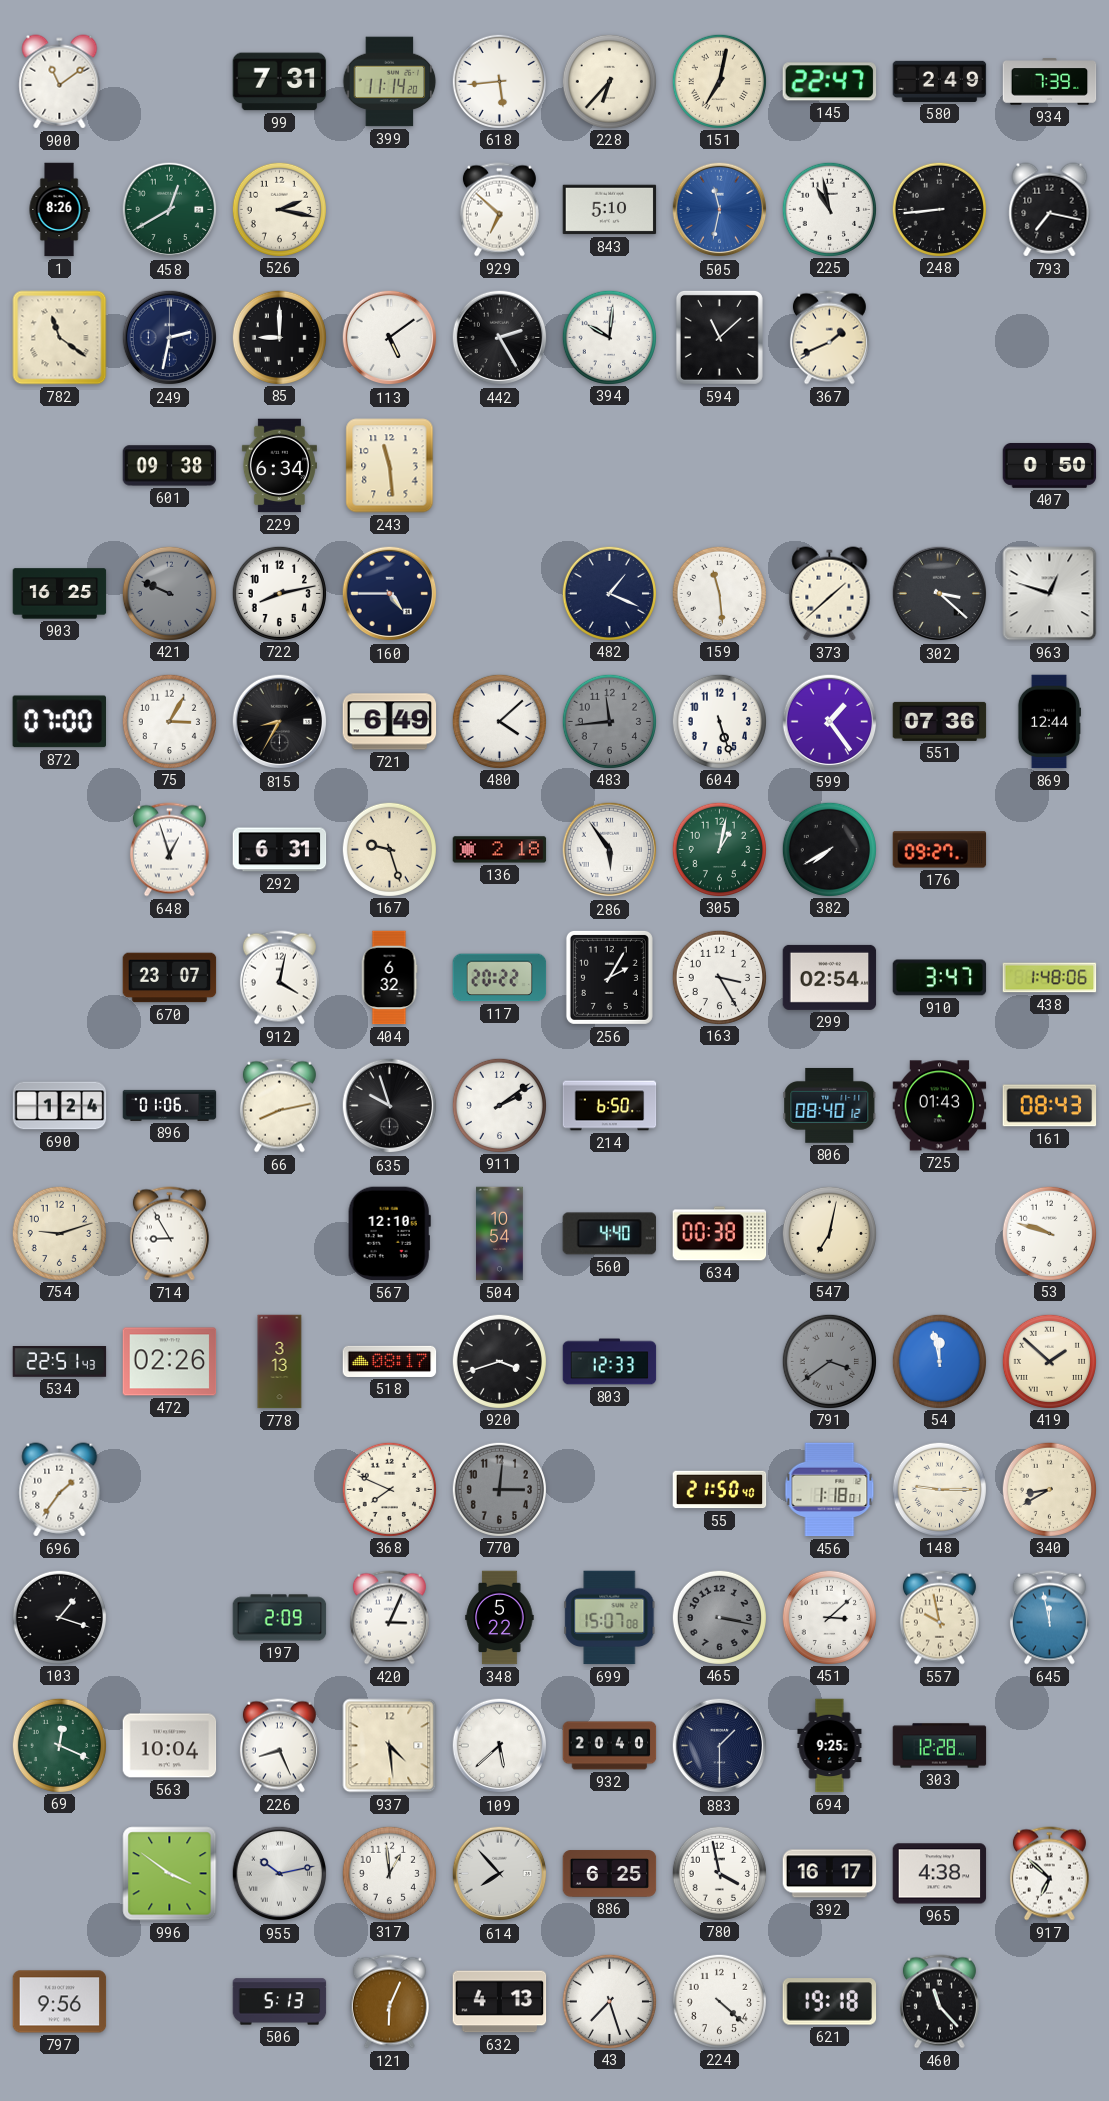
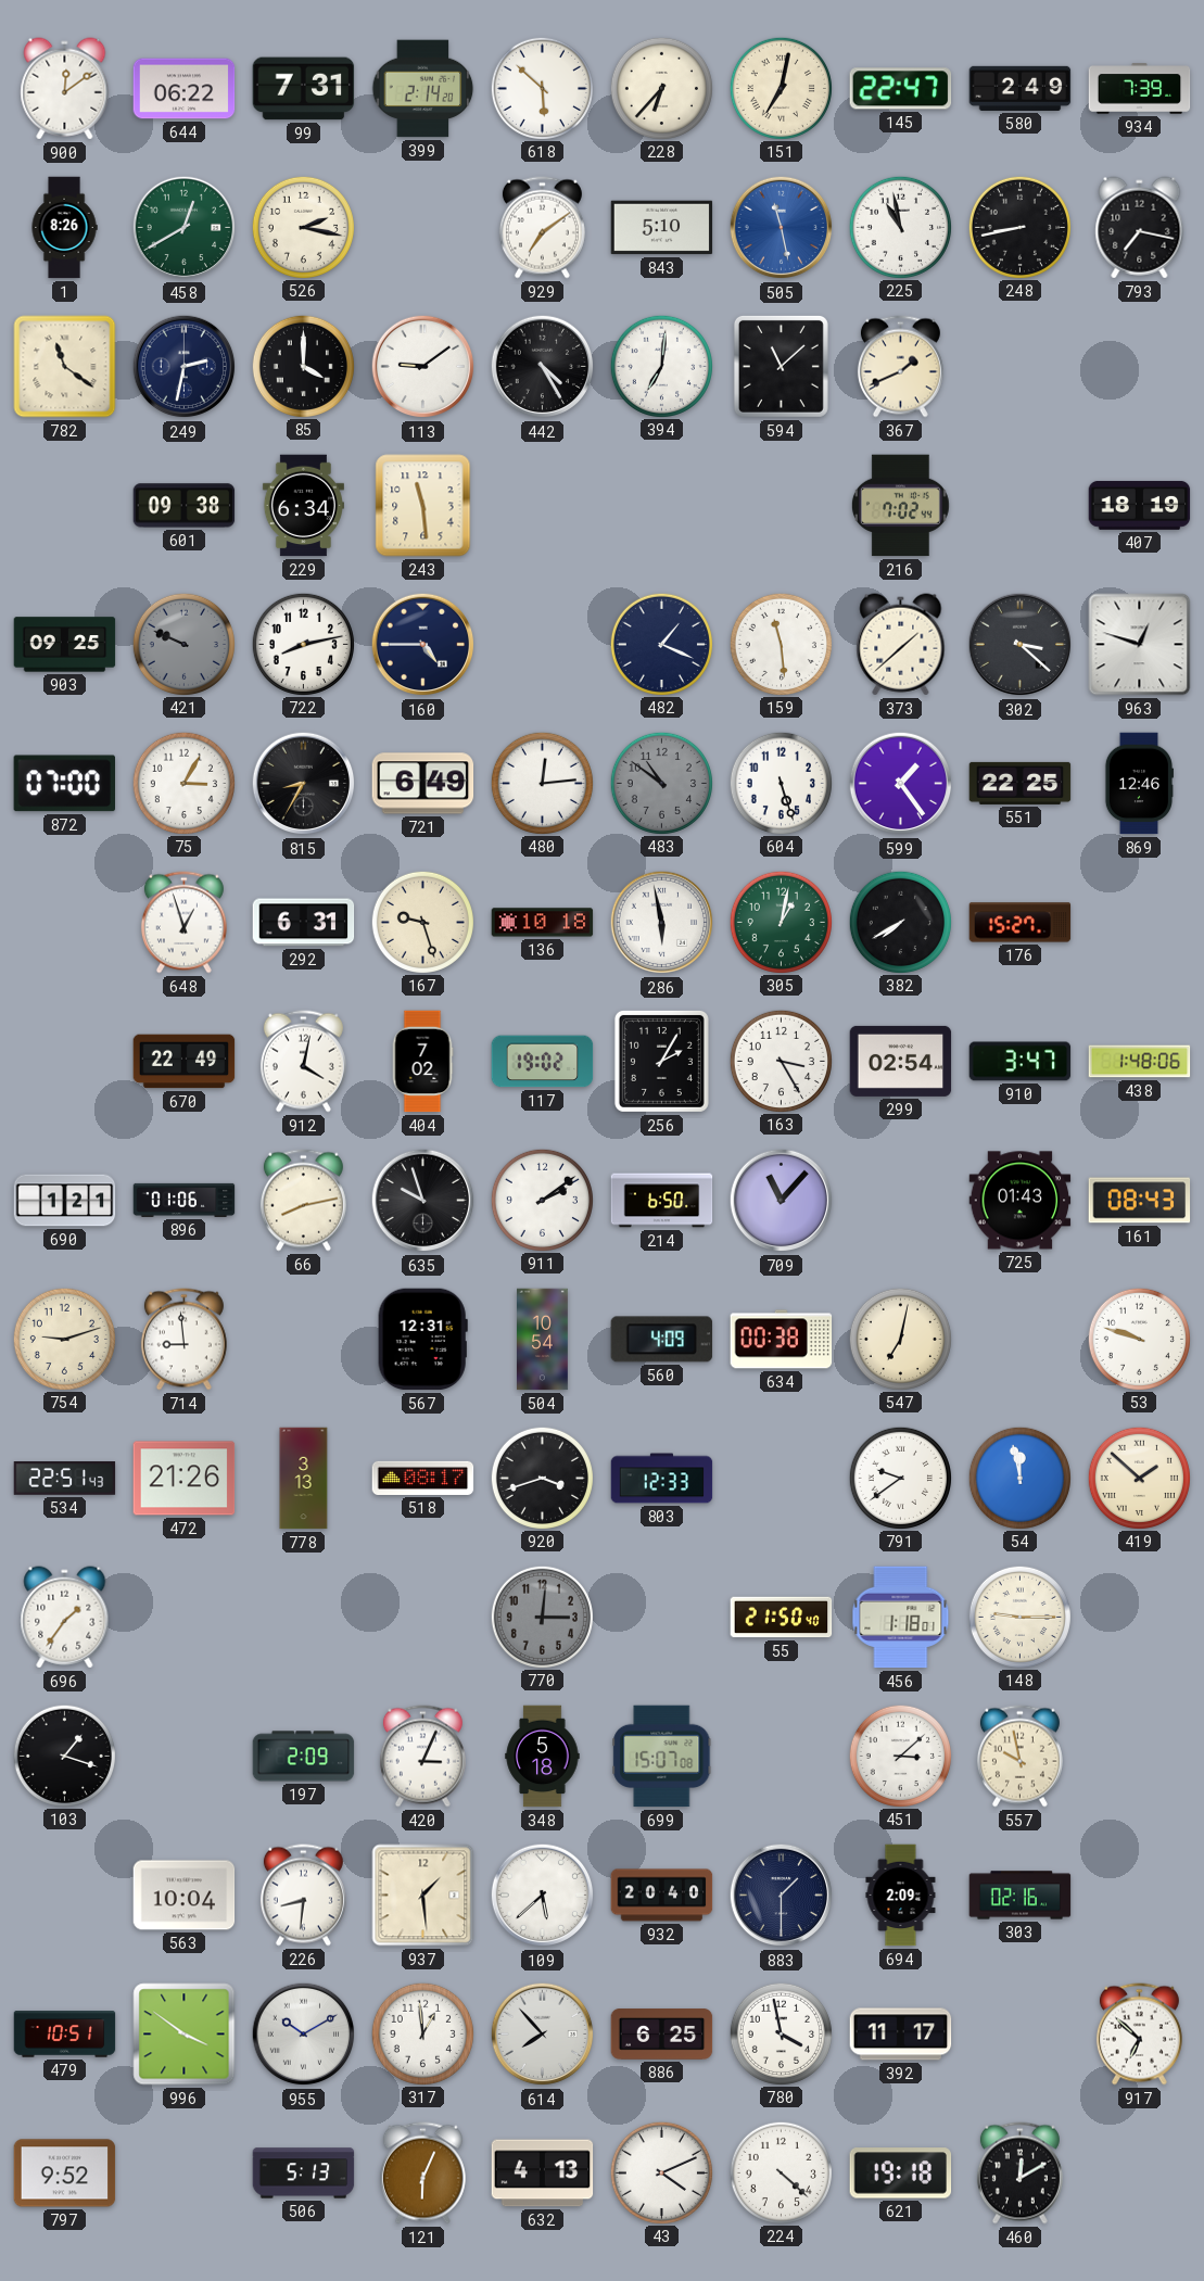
900: 11:09 -> 12:09 (65, 89)
644: none -> 06:22 (185, 89)
399: 11:14 -> 2:14 (423, 89)
618: 5:44 -> 5:52 (542, 88)
929: 6:52 -> 7:09 (542, 228)
505: 11:32 -> 11:28 (782, 228)
248: 8:44 -> 8:43 (1019, 227)
85: 9:00 -> 4:00 (303, 366)
113: 5:09 -> 9:09 (423, 367)
442: 2:25 -> 4:25 (543, 367)
394: 10:01 -> 7:01 (661, 366)
216: none -> 7:02 (900, 506)
407: 0:50 -> 18:19 (1140, 505)
903: 16:25 -> 09:25 (65, 645)
480: 4:08 -> 12:14 (542, 783)
483: 11:44 -> 10:51 (661, 783)
551: 07:36 -> 22:25 (1021, 783)
869: 12:44 -> 12:46 (1138, 784)
136: 2:18 -> 10:18 (543, 923)
286: 5:54 -> 5:58 (662, 923)
176: 09:27 -> 15:27 (1021, 923)
670: 23:07 -> 22:49 (185, 1062)
404: 6:32 -> 7:02 (422, 1062)
117: 20:22 -> 19:02 (543, 1062)
690: 1:24 -> 1:21 (65, 1201)
709: none -> 11:07 (782, 1201)
806: 08:40 -> none (830, 1105)
714: 8:55 -> 8:59 (183, 1340)
567: 12:10 -> 12:31 (422, 1340)
560: 4:40 -> 4:09 (662, 1340)
472: 02:26 -> 21:26 (185, 1479)
791: 3:39 -> 9:39 (900, 1478)
791 dial: grey -> white (900, 1478)
368: 7:49 -> none (389, 1489)
340: 8:40 -> none (1049, 1489)
348: 5:22 -> 5:18 (543, 1757)
465: 3:17 -> none (719, 1617)
645: 11:58 -> none (1049, 1618)
69: 12:19 -> none (59, 1745)
226: 8:26 -> 8:31 (303, 1896)
937: 4:29 -> 1:29 (423, 1896)
694: 9:25 -> 2:09 (901, 1896)
303: 12:28 -> 02:16 (1021, 1896)
479: none -> 10:51 (65, 2035)
955: 10:13 -> 10:10 (304, 2035)
392: 16:17 -> 11:17 (901, 2035)
965: 4:38 -> none (940, 1874)
797: 9:56 -> 9:52 (65, 2174)
43: 7:27 -> 4:11 (661, 2172)
460: 11:23 -> 12:10 (1019, 2174)
